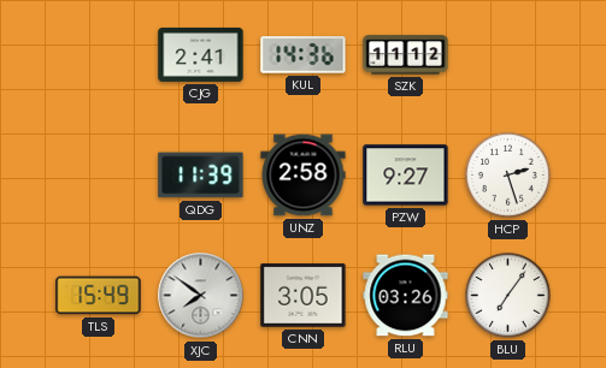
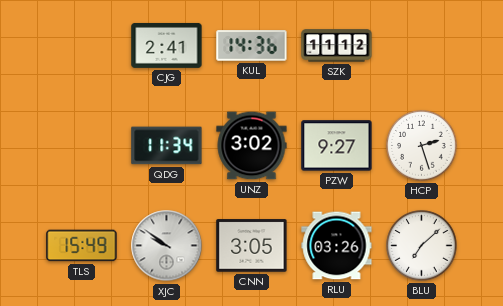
QDG: 11:39 -> 11:34 (167, 146)
UNZ: 2:58 -> 3:02 (252, 146)
XJC: 7:51 -> 9:51 (167, 246)
BLU: 7:06 -> 7:08 (422, 246)
